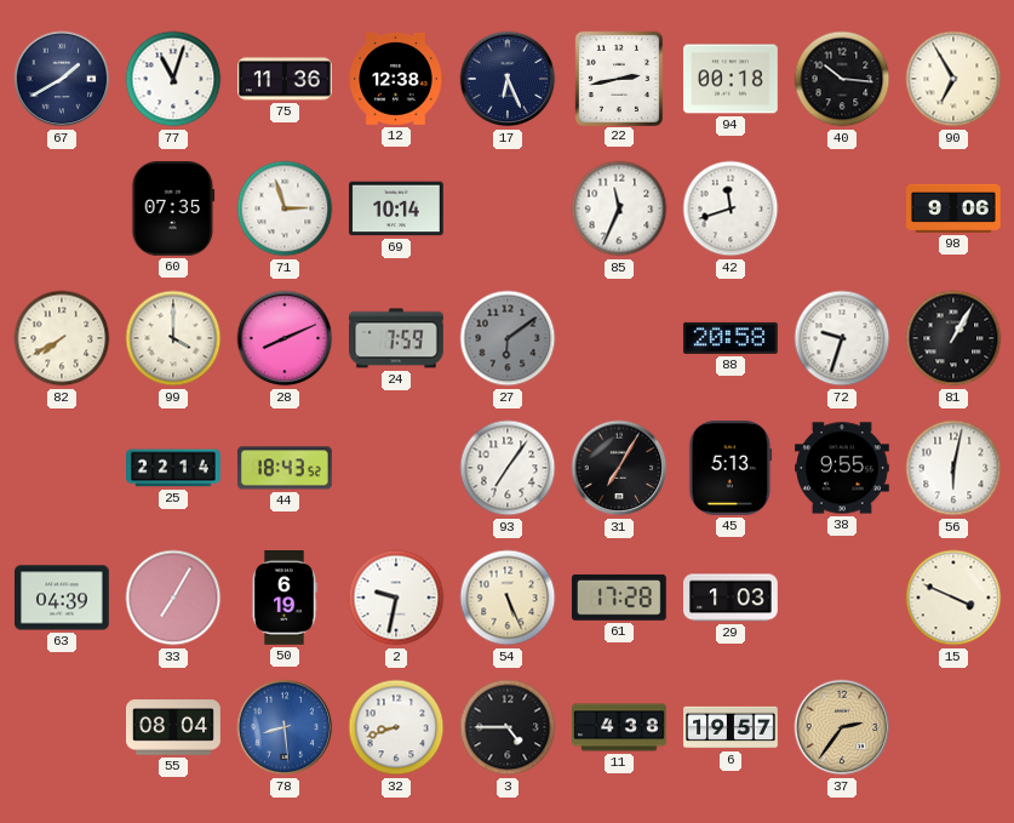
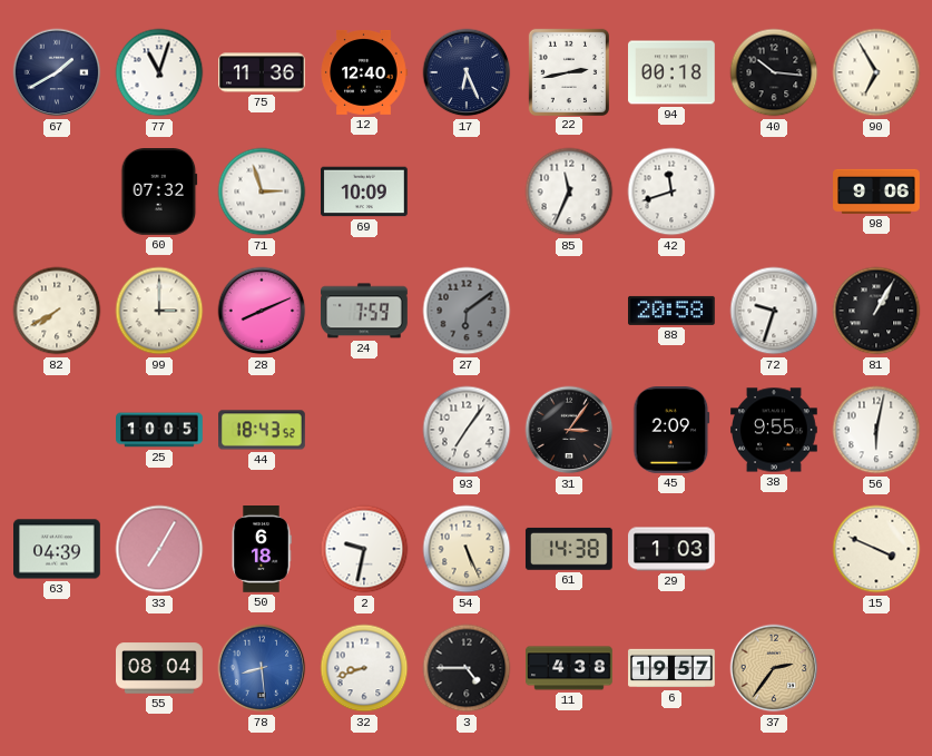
12: 12:38 -> 12:40 (364, 72)
60: 07:35 -> 07:32 (159, 193)
69: 10:14 -> 10:09 (365, 192)
99: 4:00 -> 3:00 (159, 311)
25: 22:14 -> 10:05 (160, 430)
31: 7:05 -> 3:06 (569, 430)
45: 5:13 -> 2:09 (671, 431)
50: 6:19 -> 6:18 (262, 550)
61: 17:28 -> 14:38 (569, 549)
